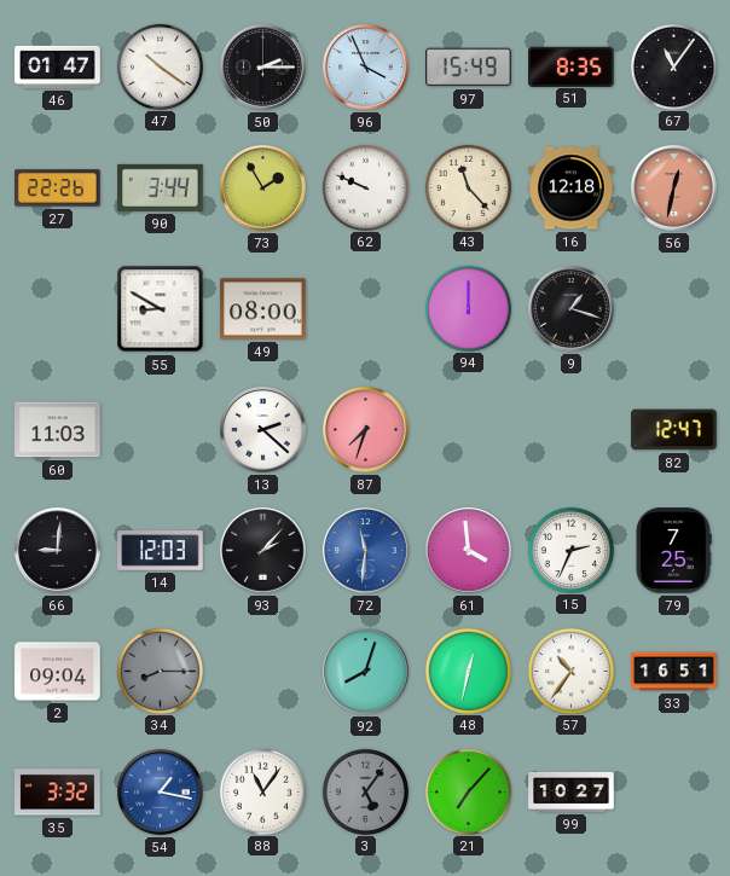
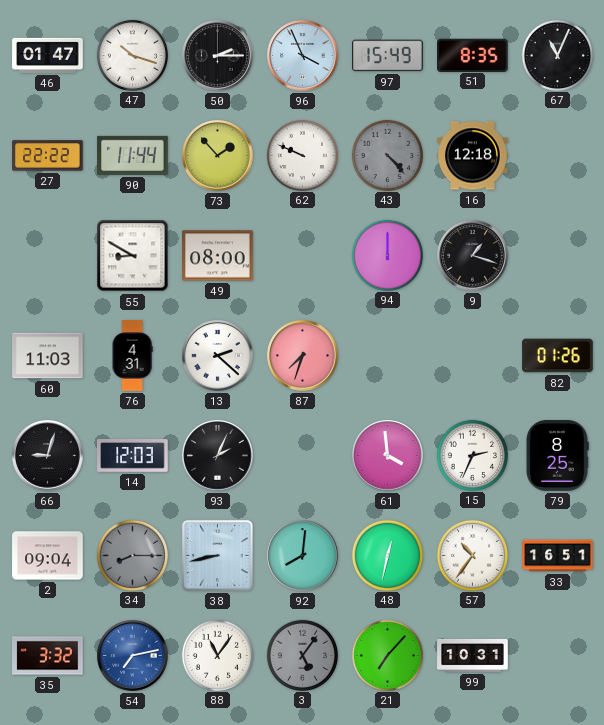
47: 10:21 -> 10:18 (132, 55)
67: 11:06 -> 11:04 (557, 55)
27: 22:26 -> 22:22 (48, 156)
90: 3:44 -> 11:44 (133, 155)
73: 1:55 -> 1:53 (218, 156)
43: 11:23 -> 4:23 (387, 155)
43 dial: cream -> grey (387, 155)
56: 12:32 -> none (674, 188)
76: none -> 4:31 (132, 356)
82: 12:47 -> 01:26 (558, 356)
66: 9:01 -> 9:03 (48, 456)
93: 2:07 -> 2:04 (218, 456)
72: 11:31 -> none (366, 551)
79: 7:25 -> 8:25 (557, 456)
38: none -> 8:43 (217, 555)
92: 8:03 -> 8:01 (303, 556)
54: 1:17 -> 7:13 (133, 656)
99: 10:27 -> 10:31 (473, 655)
